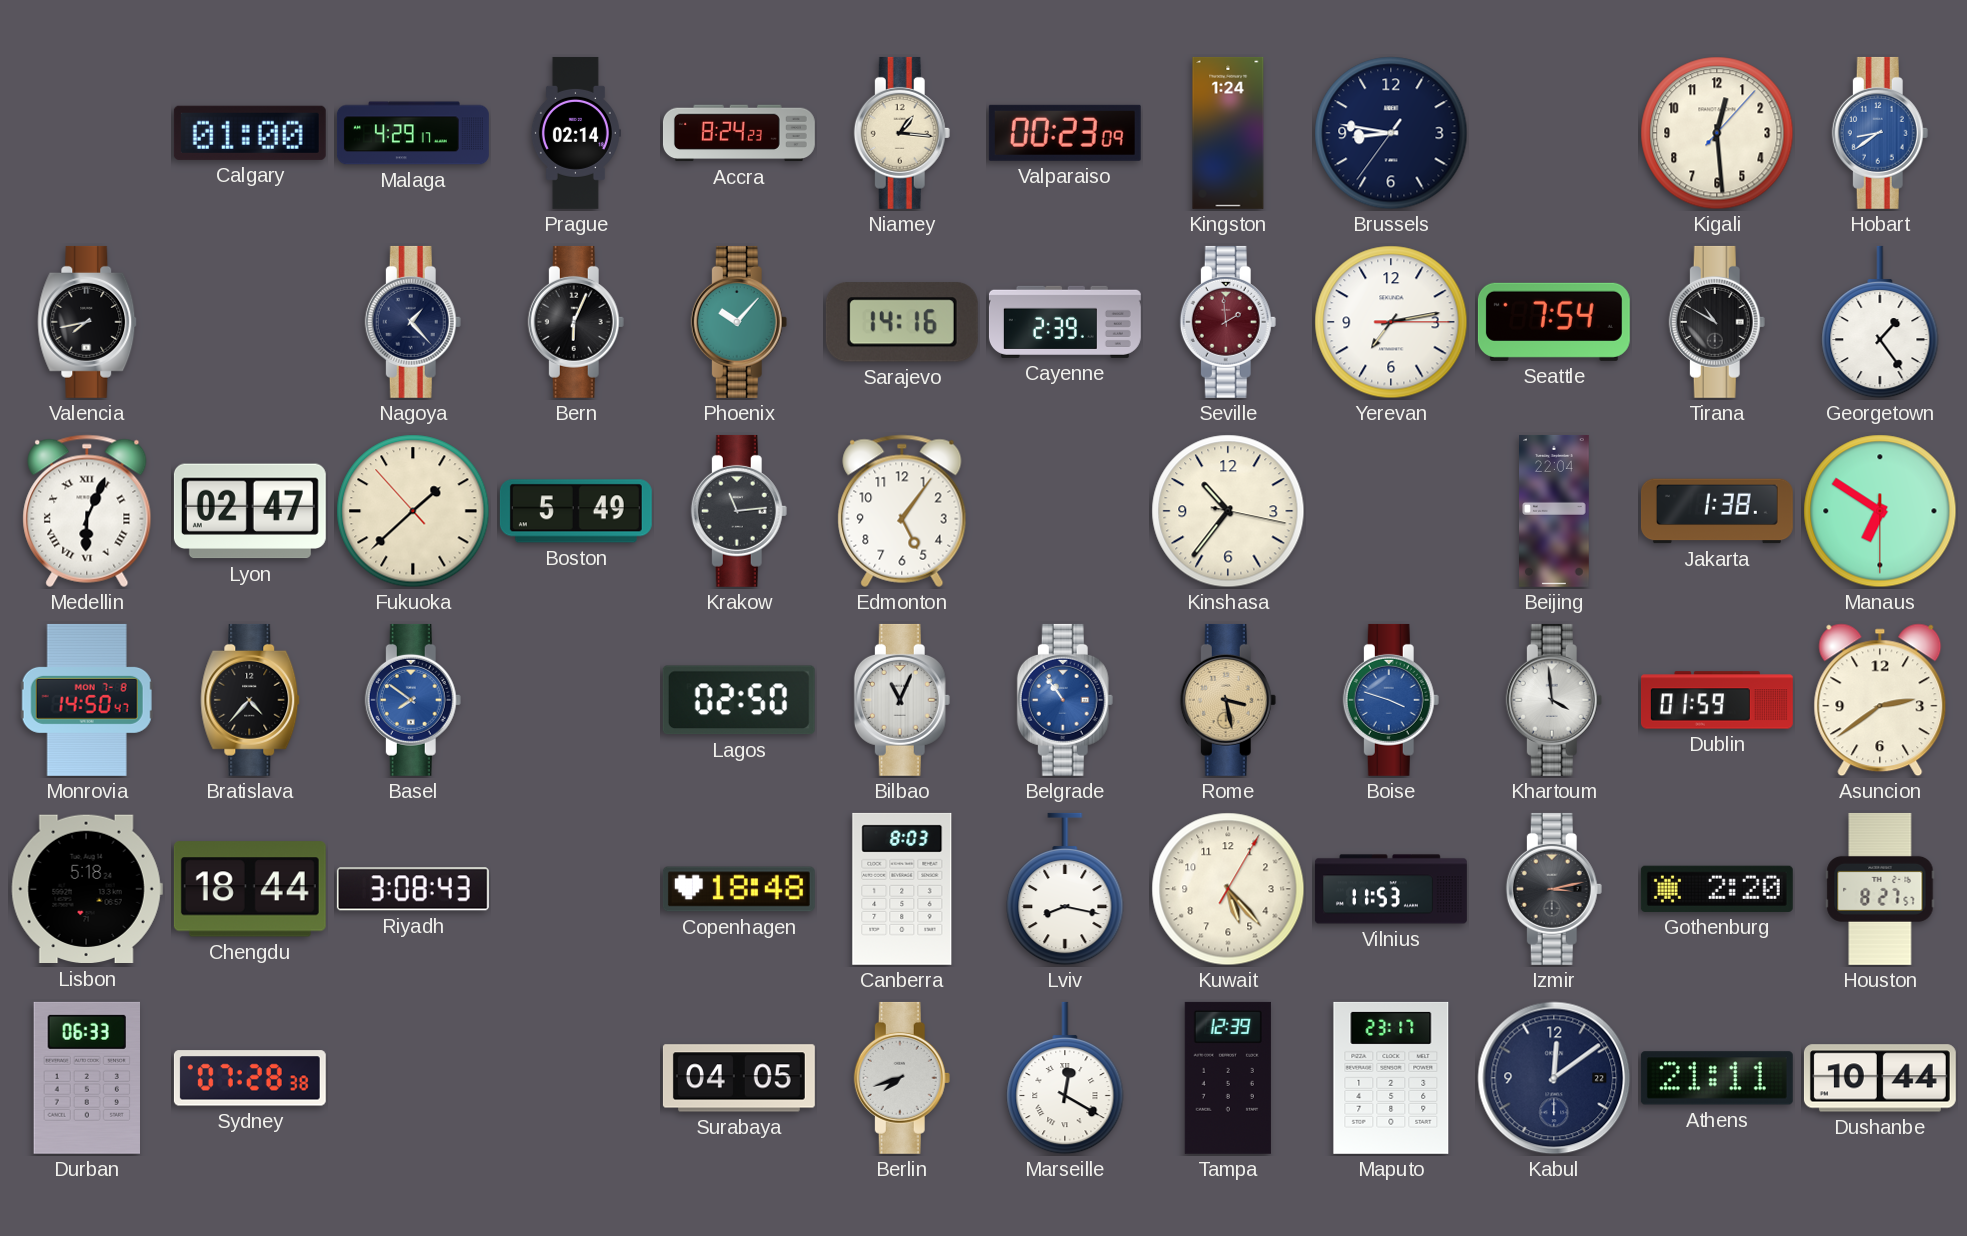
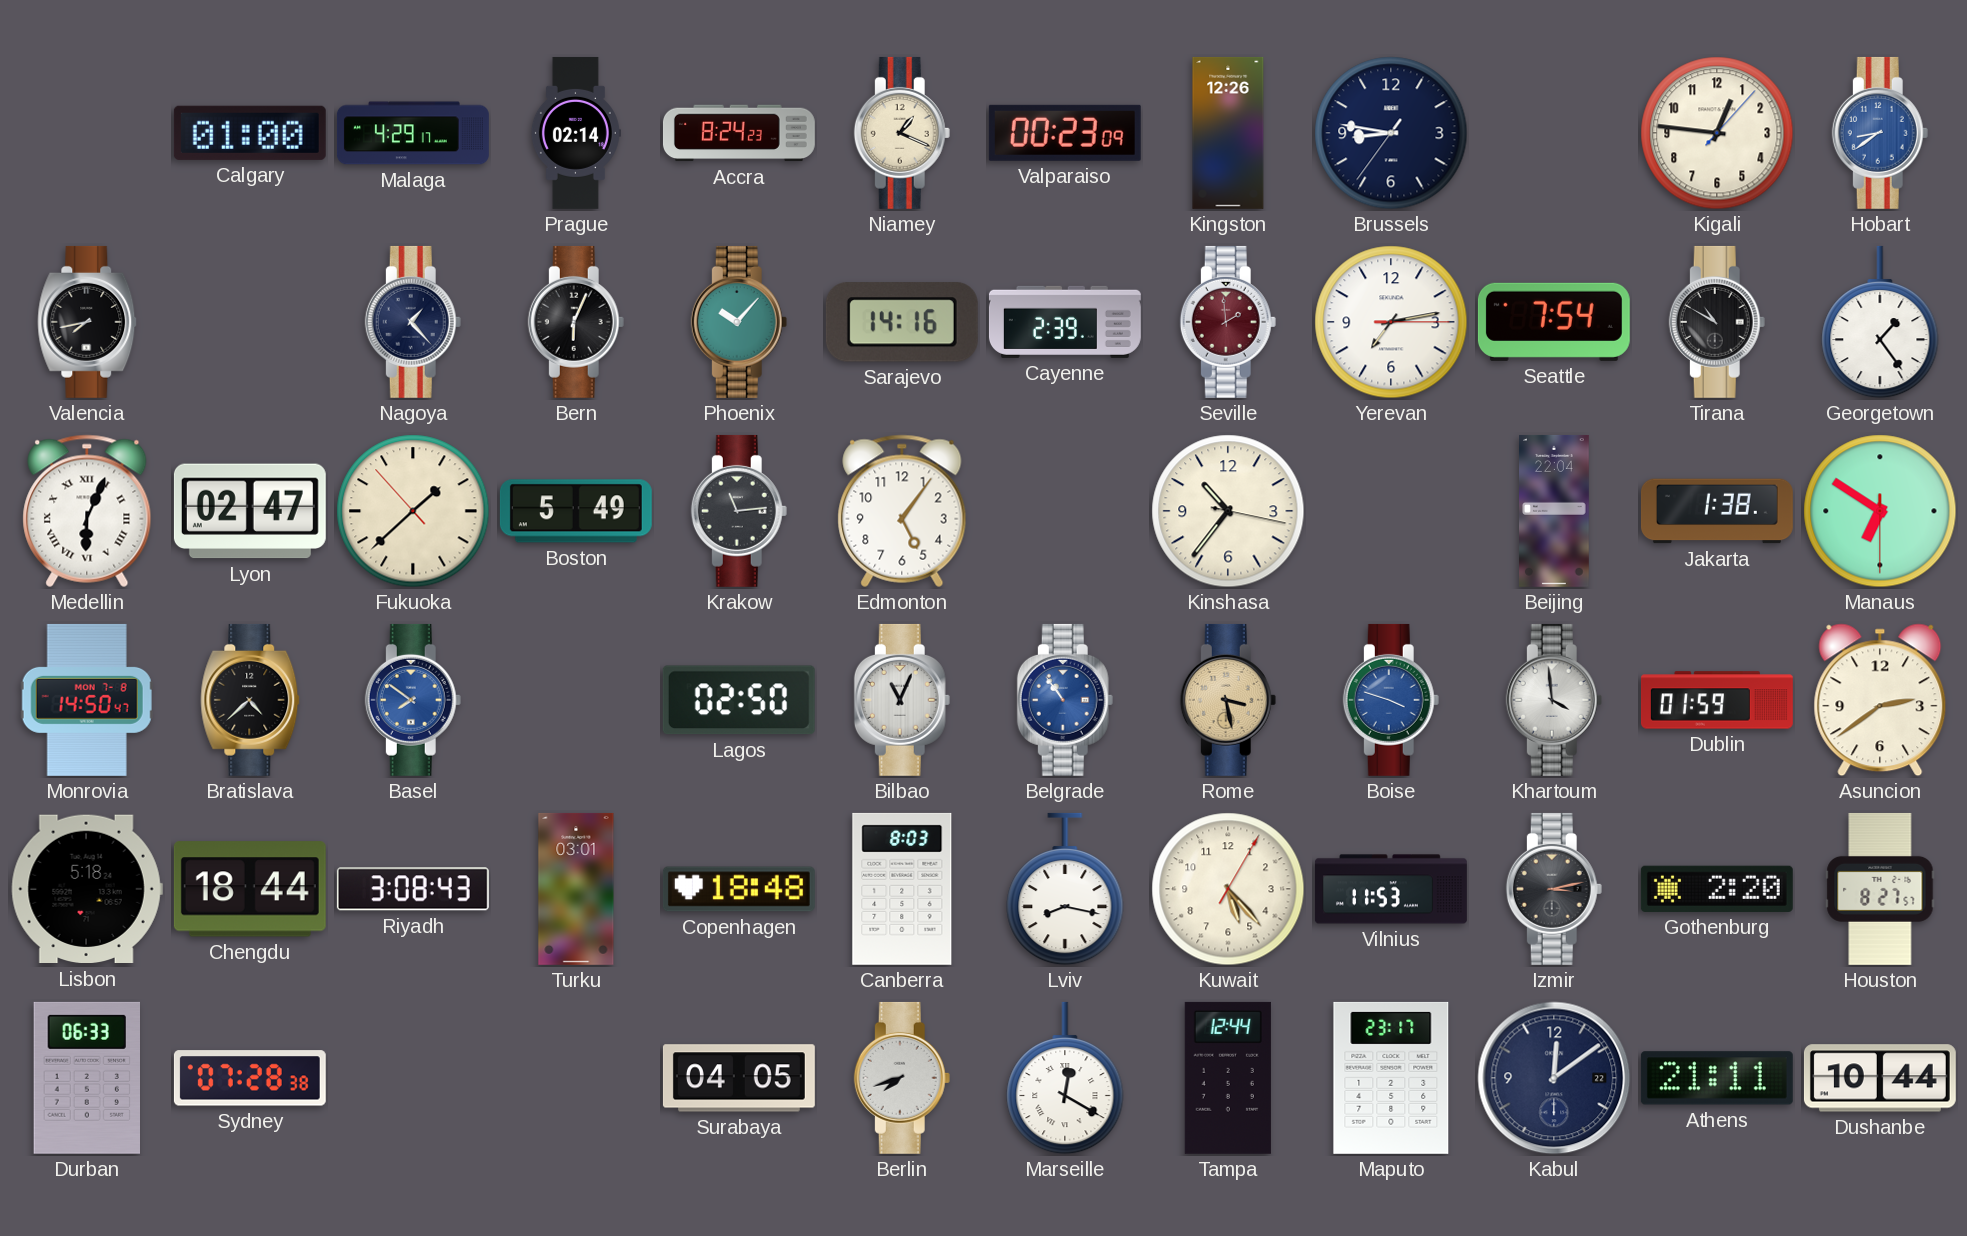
Niamey: 1:16 -> 1:19 (902, 133)
Kingston: 1:24 -> 12:26 (1228, 133)
Kigali: 12:29 -> 12:46 (1717, 133)
Bratislava: 4:37 -> 4:38 (250, 700)
Turku: none -> 03:01 (576, 889)
Tampa: 12:39 -> 12:44 (1228, 1078)
